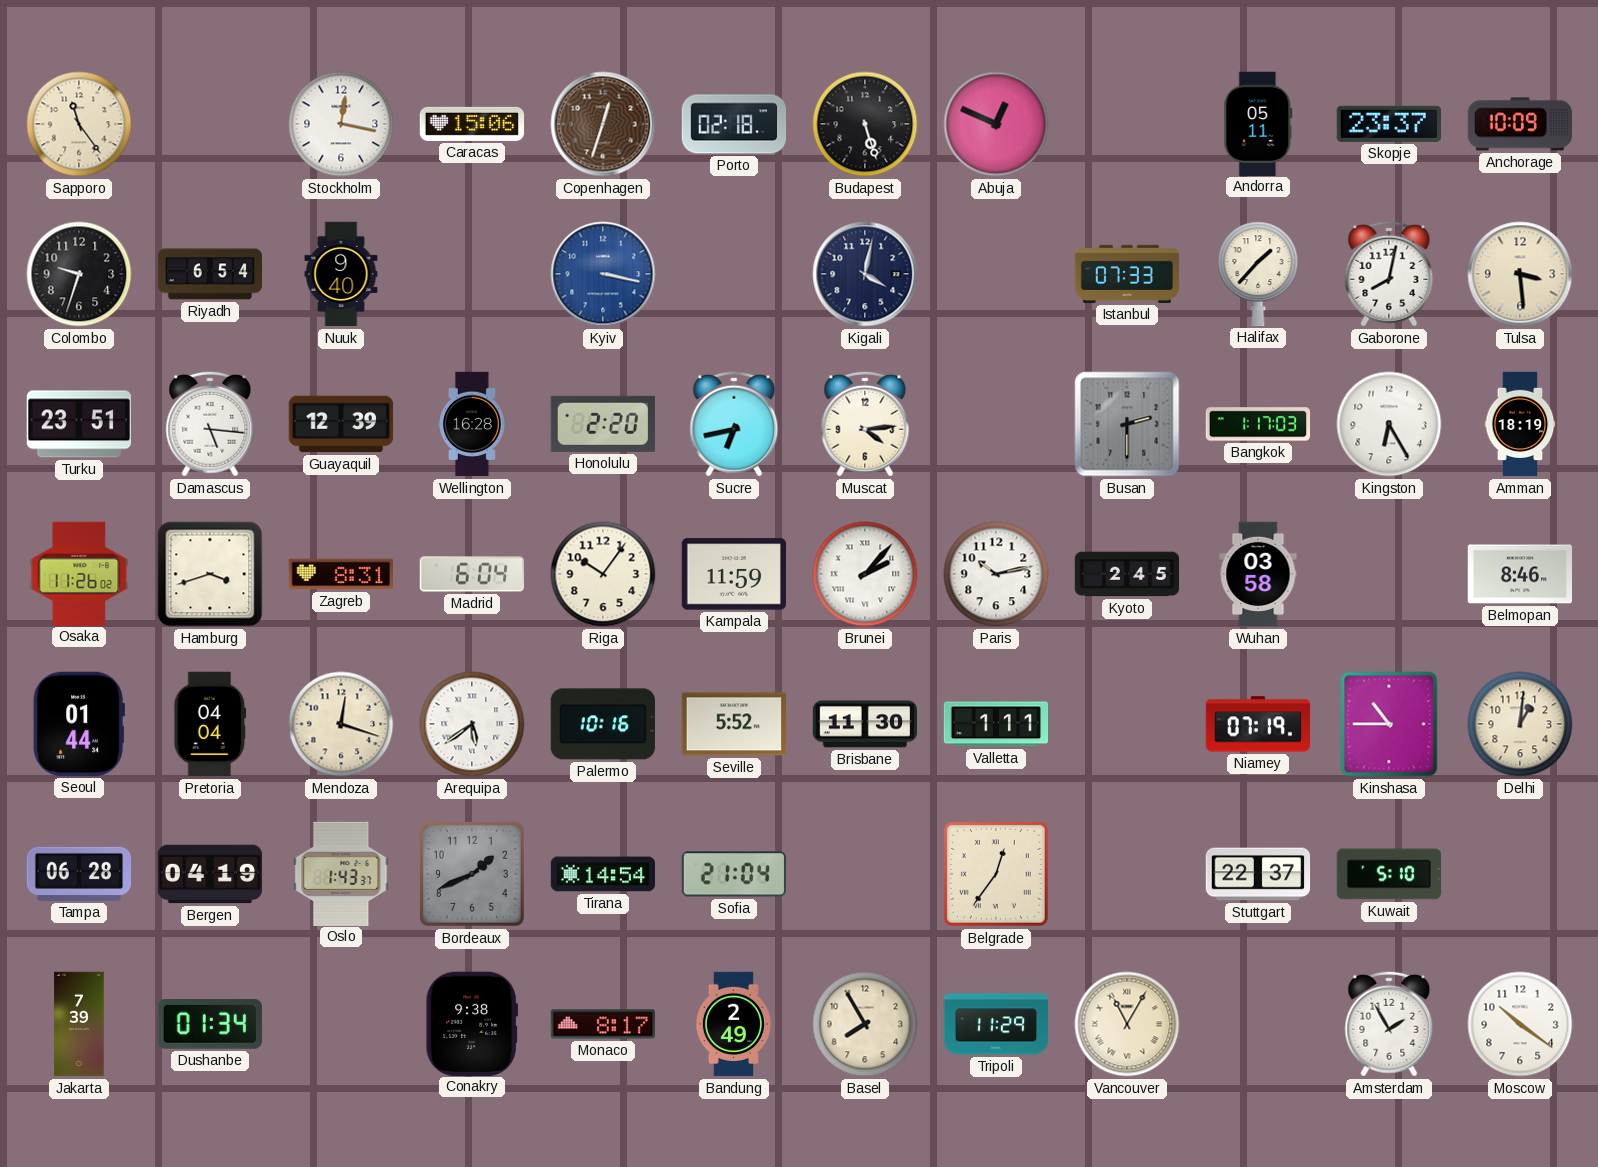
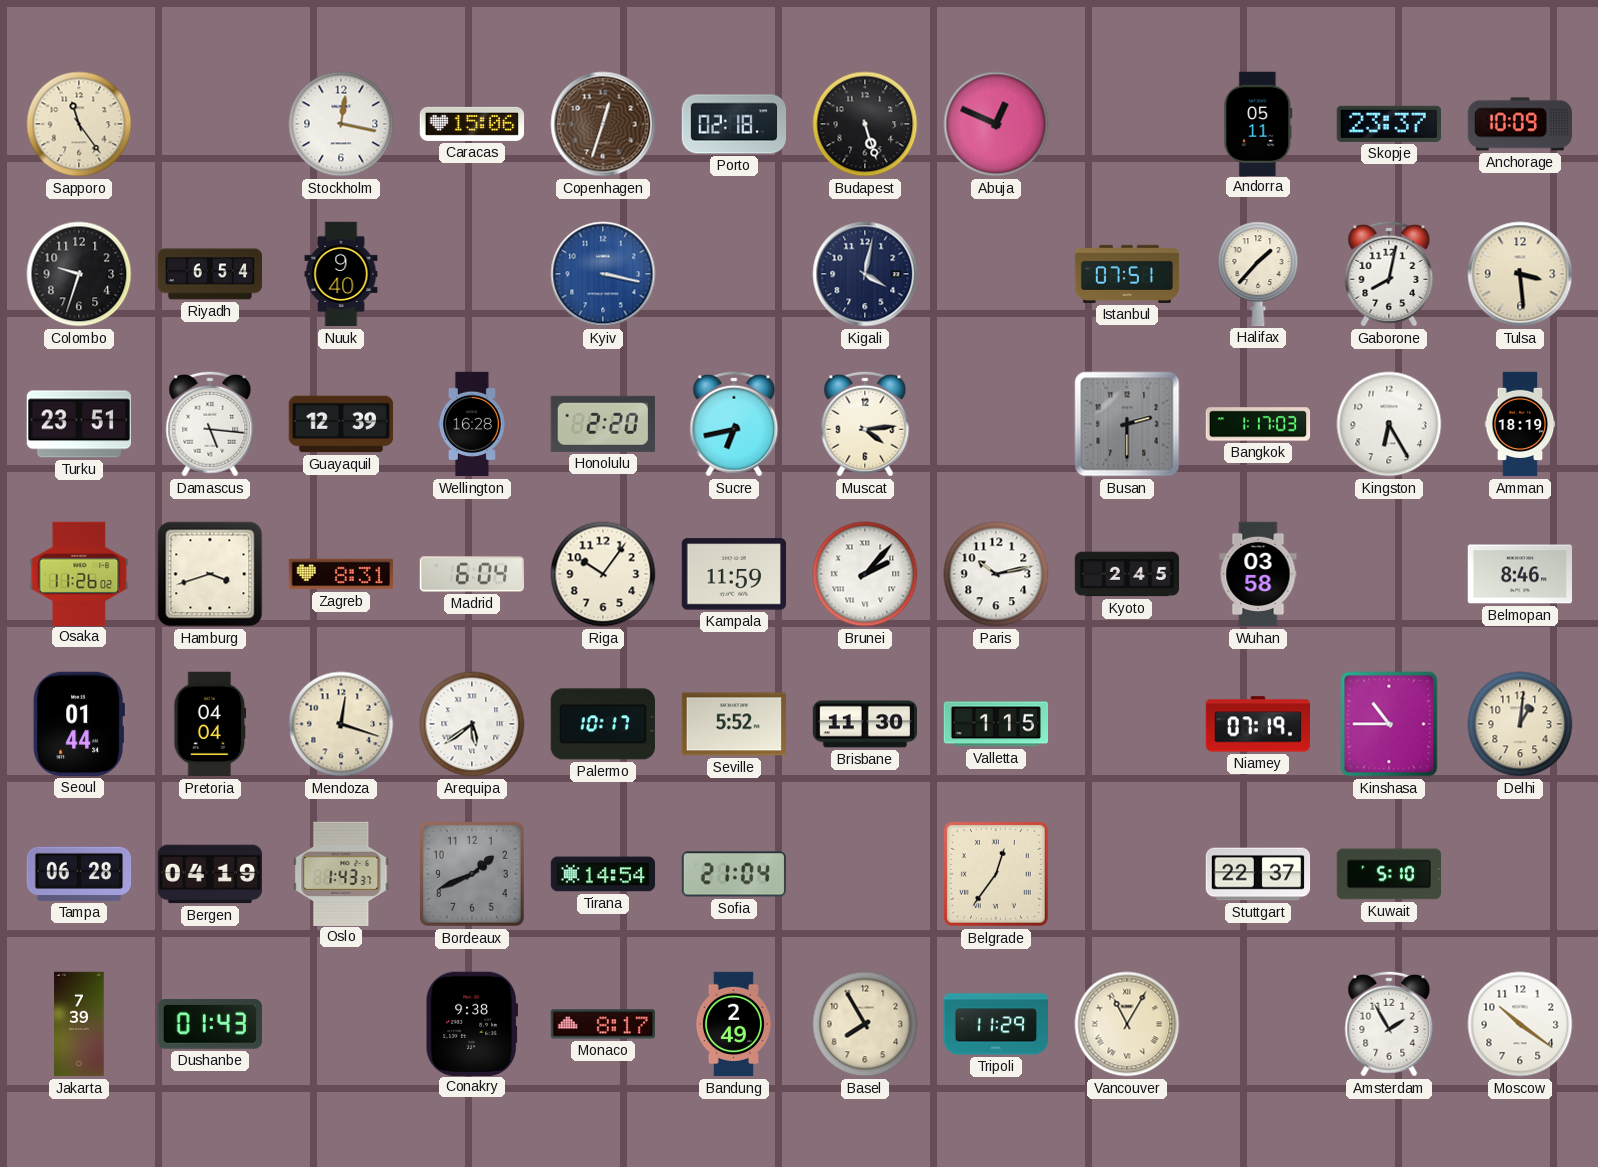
Istanbul: 07:33 -> 07:51 (1127, 274)
Palermo: 10:16 -> 10:17 (603, 724)
Valletta: 1:11 -> 1:15 (996, 724)
Dushanbe: 01:34 -> 01:43 (210, 1024)
